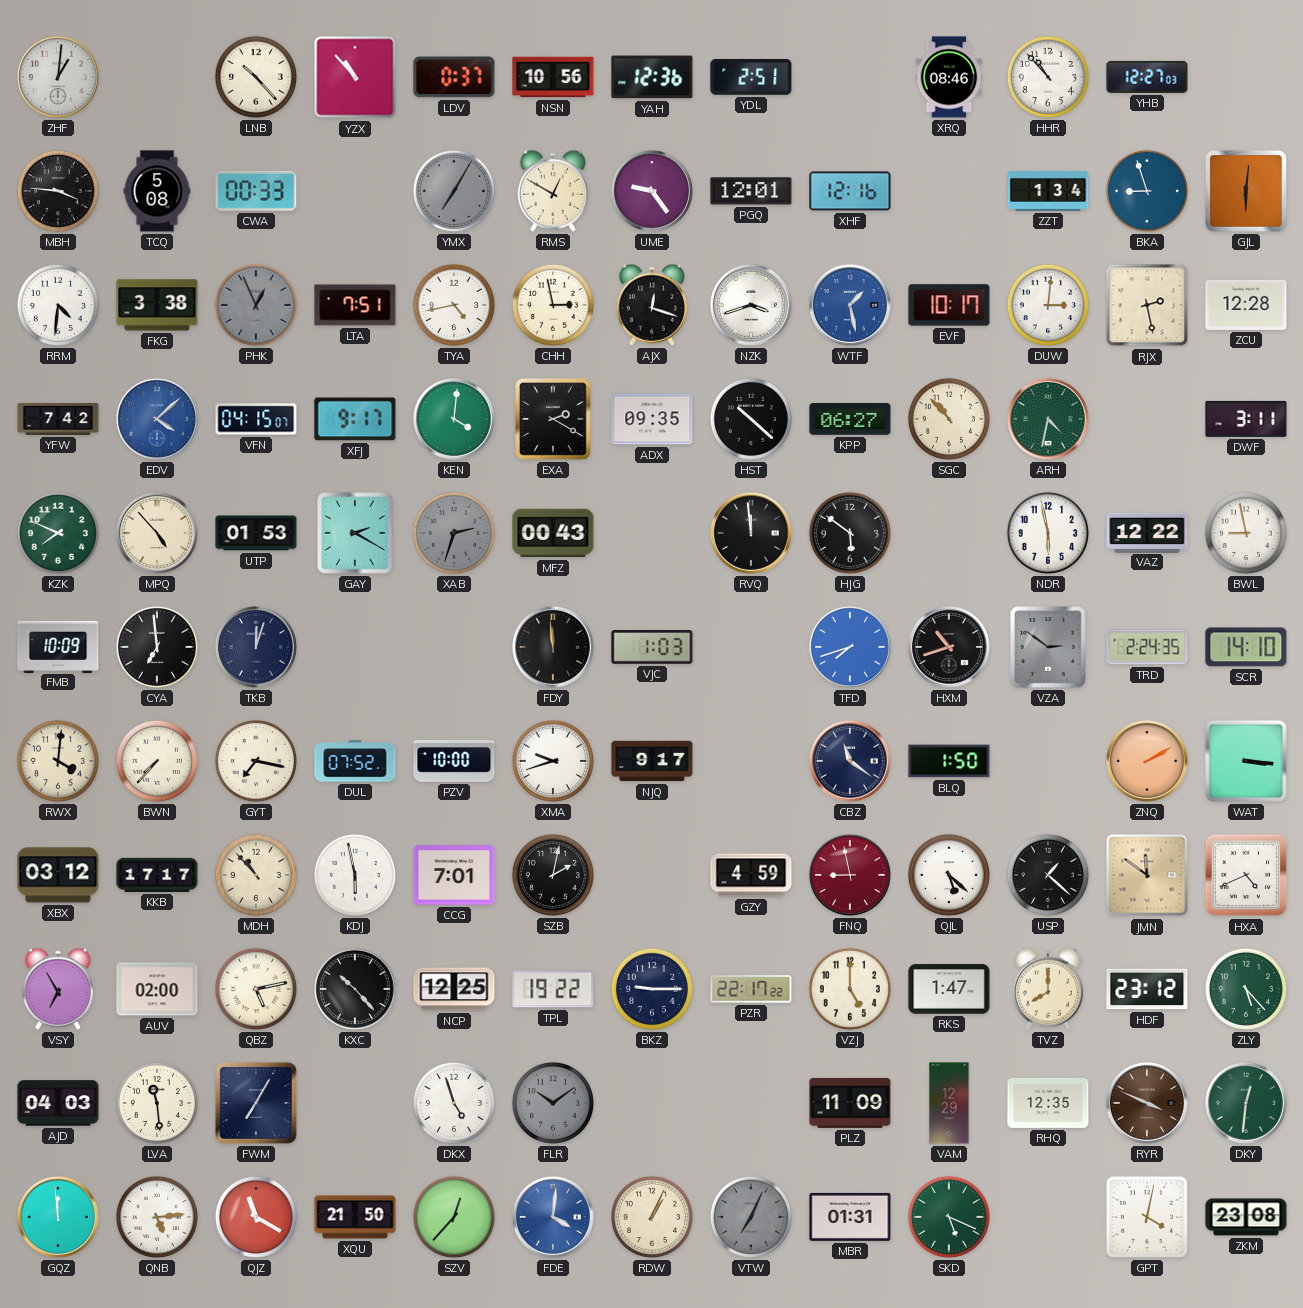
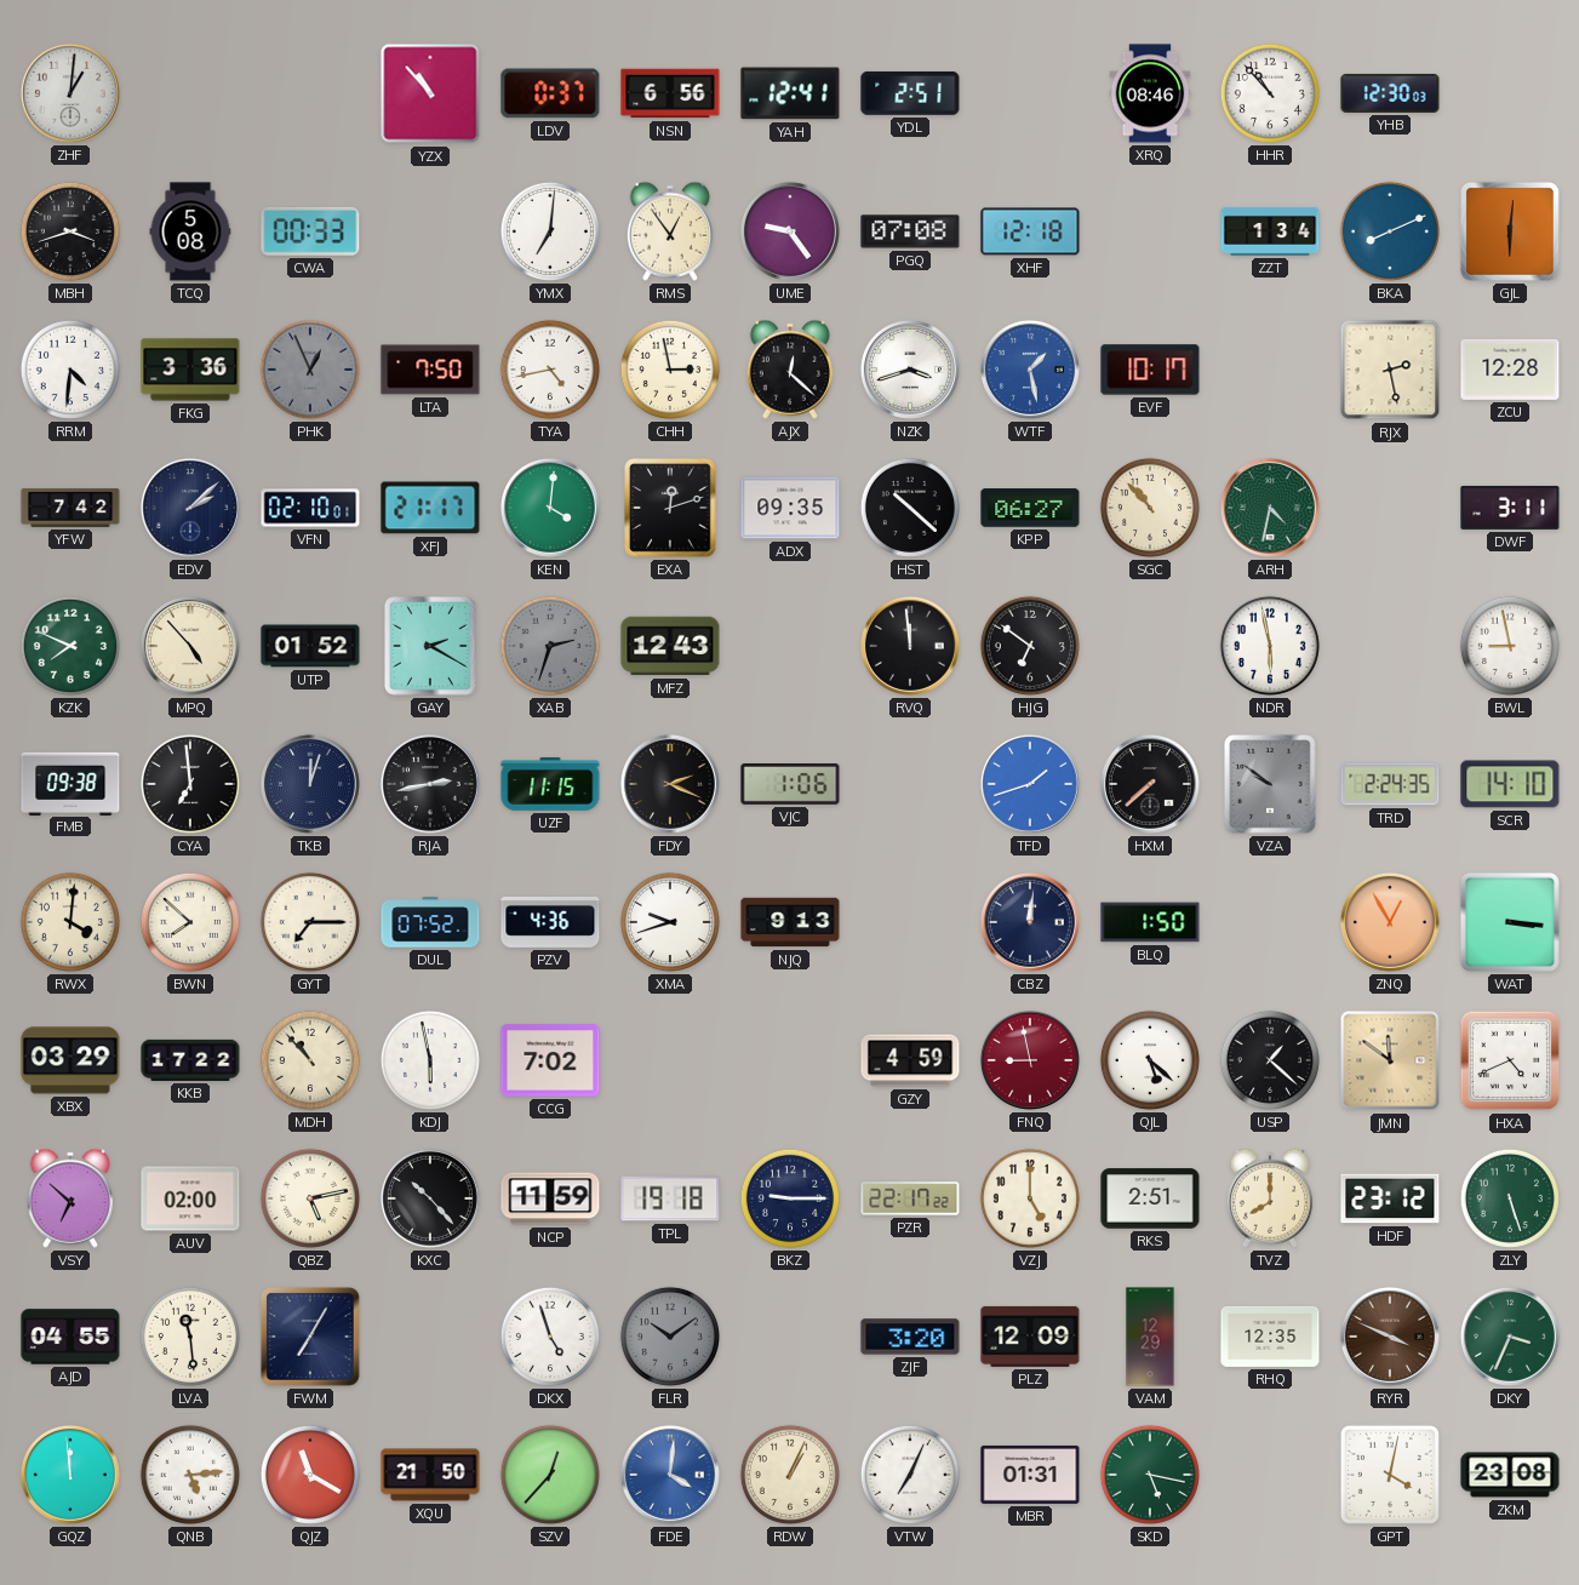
LNB: 10:23 -> none (256, 77)
NSN: 10:56 -> 6:56 (670, 93)
YAH: 12:36 -> 12:41 (790, 93)
YHB: 12:27 -> 12:30 (1390, 93)
MBH: 3:46 -> 3:42 (70, 231)
YMX: 7:05 -> 7:01 (550, 231)
YMX dial: grey -> white (550, 231)
RMS: 12:50 -> 12:54 (670, 231)
PGQ: 12:01 -> 07:08 (910, 231)
XHF: 12:16 -> 12:18 (1030, 231)
BKA: 8:57 -> 8:11 (1390, 231)
FKG: 3:38 -> 3:36 (190, 370)
LTA: 7:51 -> 7:50 (430, 370)
AJX: 12:18 -> 12:22 (790, 370)
DUW: 3:01 -> none (1048, 305)
EDV: 4:08 -> 2:08 (190, 508)
EDV dial: blue -> navy (190, 508)
VFN: 04:15 -> 02:10 (310, 508)
XFJ: 9:17 -> 21:17 (430, 508)
EXA: 2:20 -> 12:12 (671, 508)
UTP: 01:53 -> 01:52 (310, 646)
MFZ: 00:43 -> 12:43 (670, 646)
HJG: 5:51 -> 6:51 (1030, 646)
VAZ: 12:22 -> none (1147, 532)
FMB: 10:09 -> 09:38 (70, 783)
RJA: none -> 2:43 (430, 784)
UZF: none -> 11:15 (550, 784)
FDY: 11:59 -> 2:19 (670, 784)
VJC: 1:03 -> 1:06 (790, 785)
TFD: 7:42 -> 1:42 (1030, 784)
HXM: 10:42 -> 7:38 (1150, 784)
VZA: 2:51 -> 9:51 (1271, 784)
BWN: 7:37 -> 7:52 (190, 922)
GYT: 7:17 -> 7:15 (310, 922)
PZV: 10:00 -> 4:36 (550, 923)
NJQ: 9:17 -> 9:13 (790, 922)
CBZ: 11:21 -> 12:01 (1030, 922)
ZNQ: 2:10 -> 12:55 (1390, 922)
XBX: 03:12 -> 03:29 (70, 1060)
KKB: 17:17 -> 17:22 (190, 1060)
CCG: 7:01 -> 7:02 (550, 1060)
SZB: 2:02 -> none (553, 875)
VSY: 6:55 -> 6:52 (70, 1198)
NCP: 12:25 -> 11:59 (550, 1198)
TPL: 19:22 -> 19:18 (670, 1198)
RKS: 1:47 -> 2:51 (1150, 1198)
ZLY: 5:23 -> 5:27 (1510, 1198)
AJD: 04:03 -> 04:55 (70, 1337)
ZJF: none -> 3:20 (910, 1337)
PLZ: 11:09 -> 12:09 (1030, 1337)
DKY: 12:31 -> 3:34 (1510, 1337)
VTW dial: grey -> white (910, 1475)
SKD: 5:19 -> 5:17 (1150, 1475)
